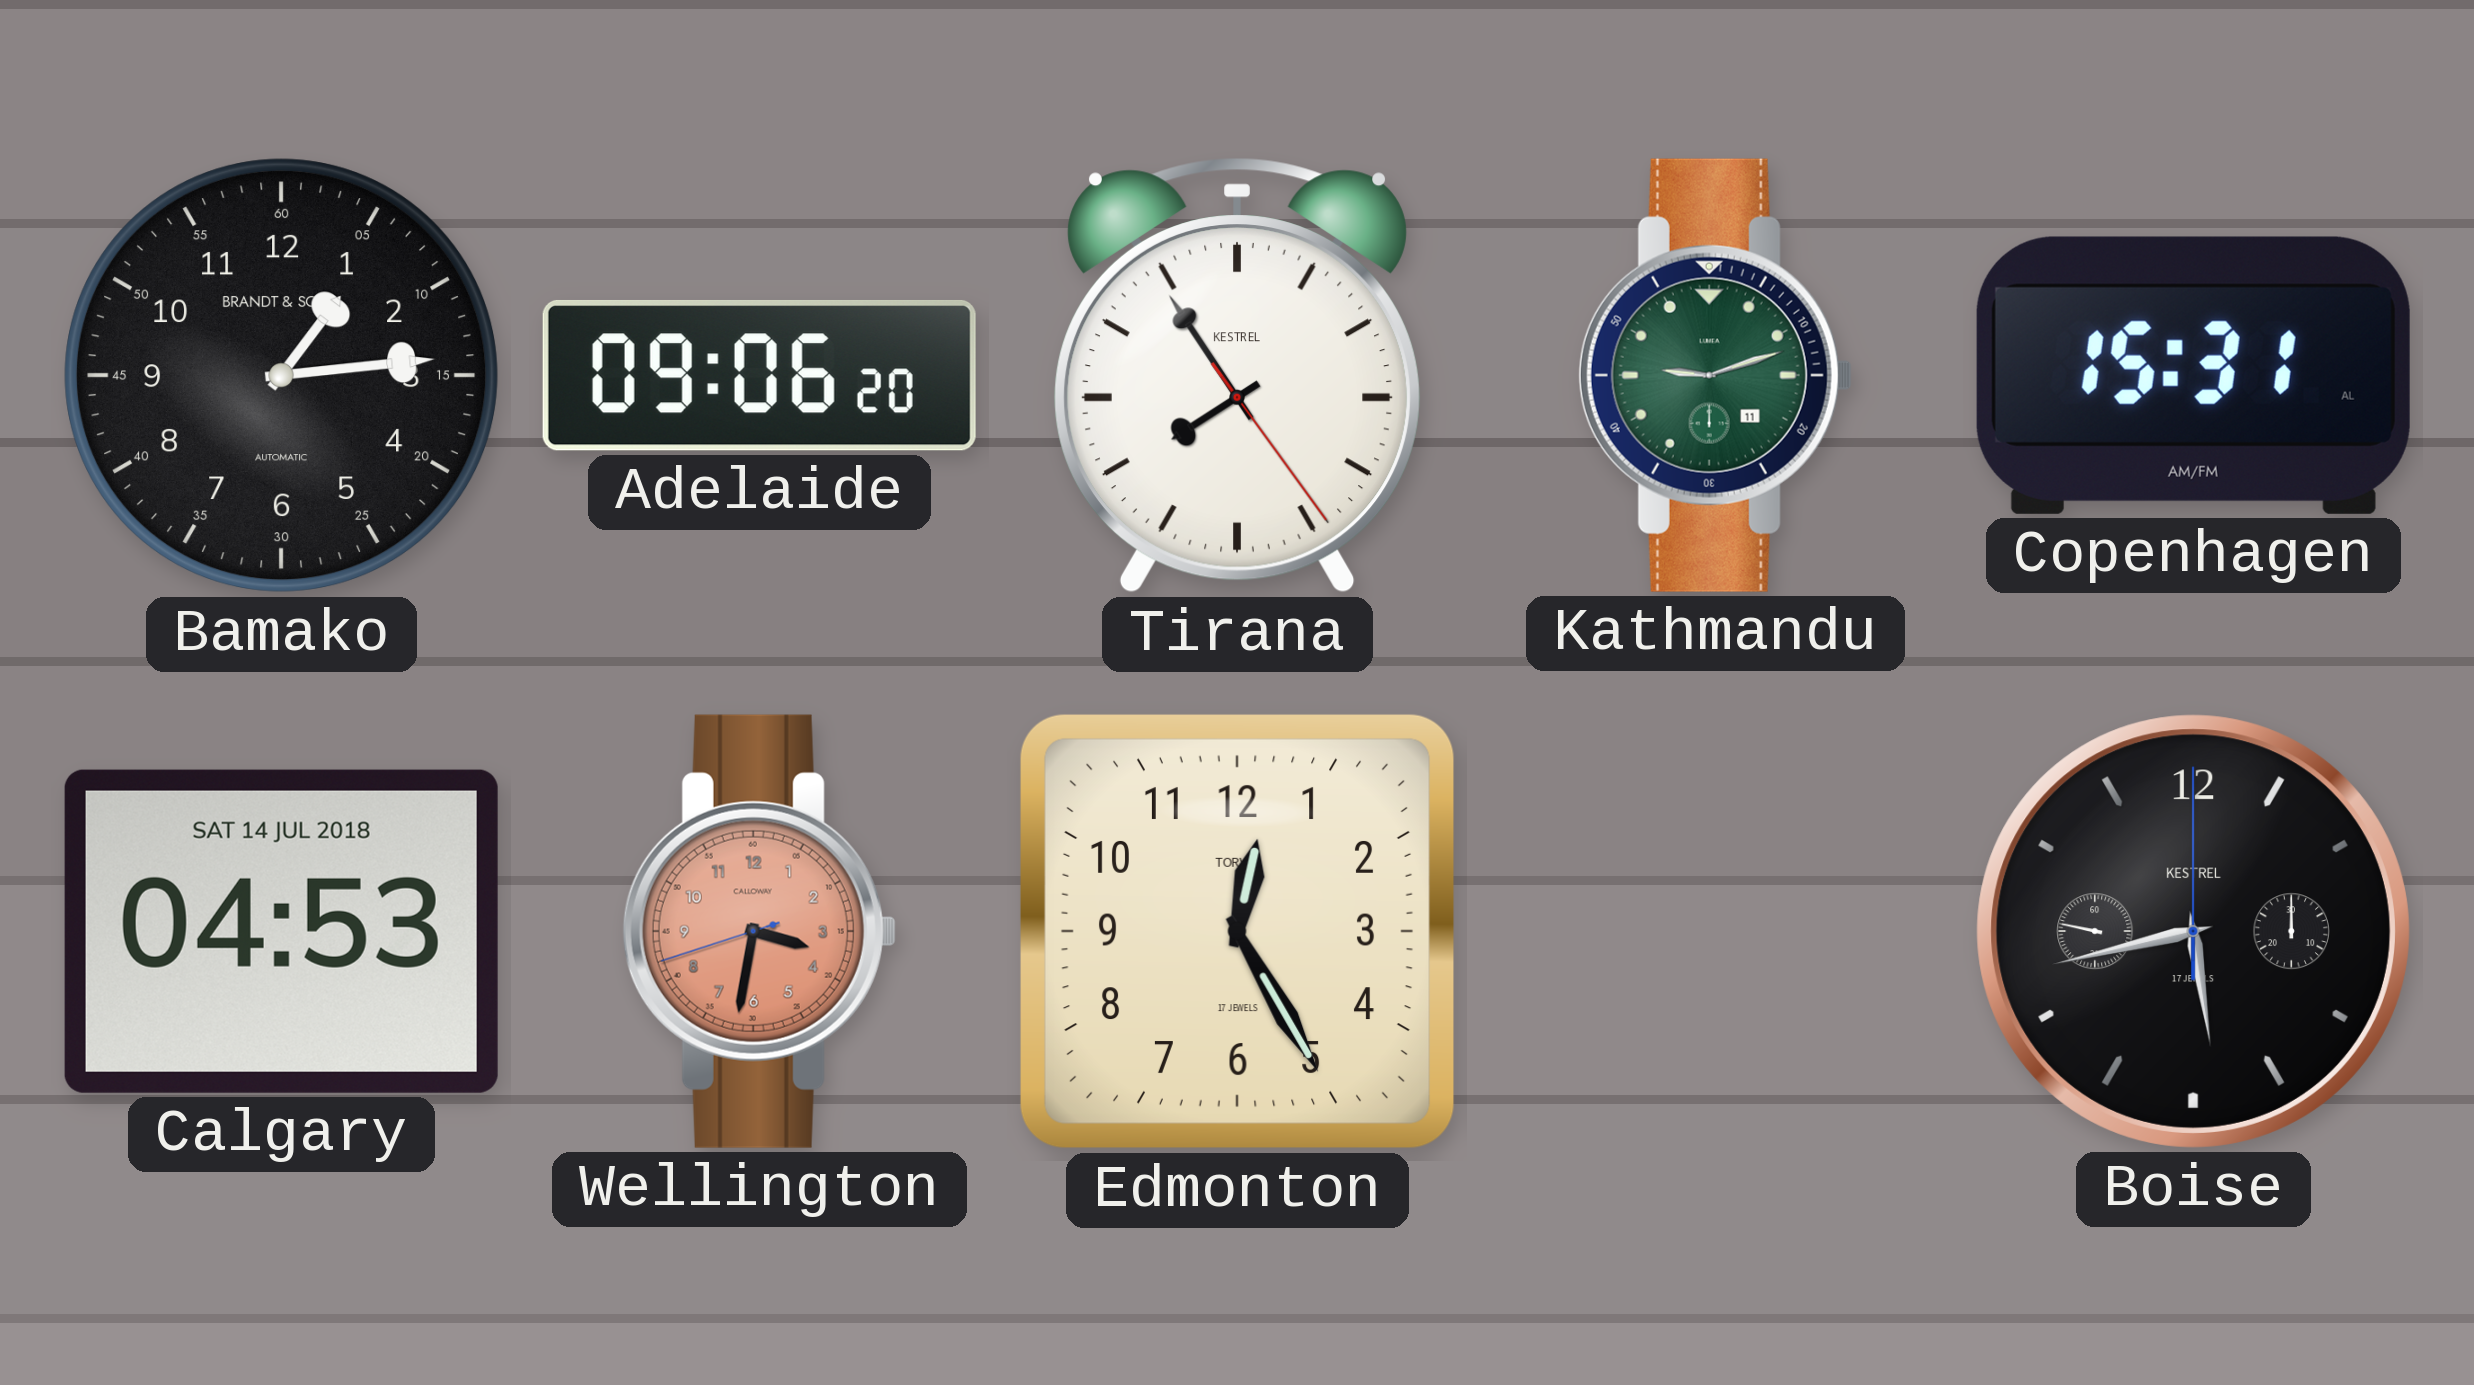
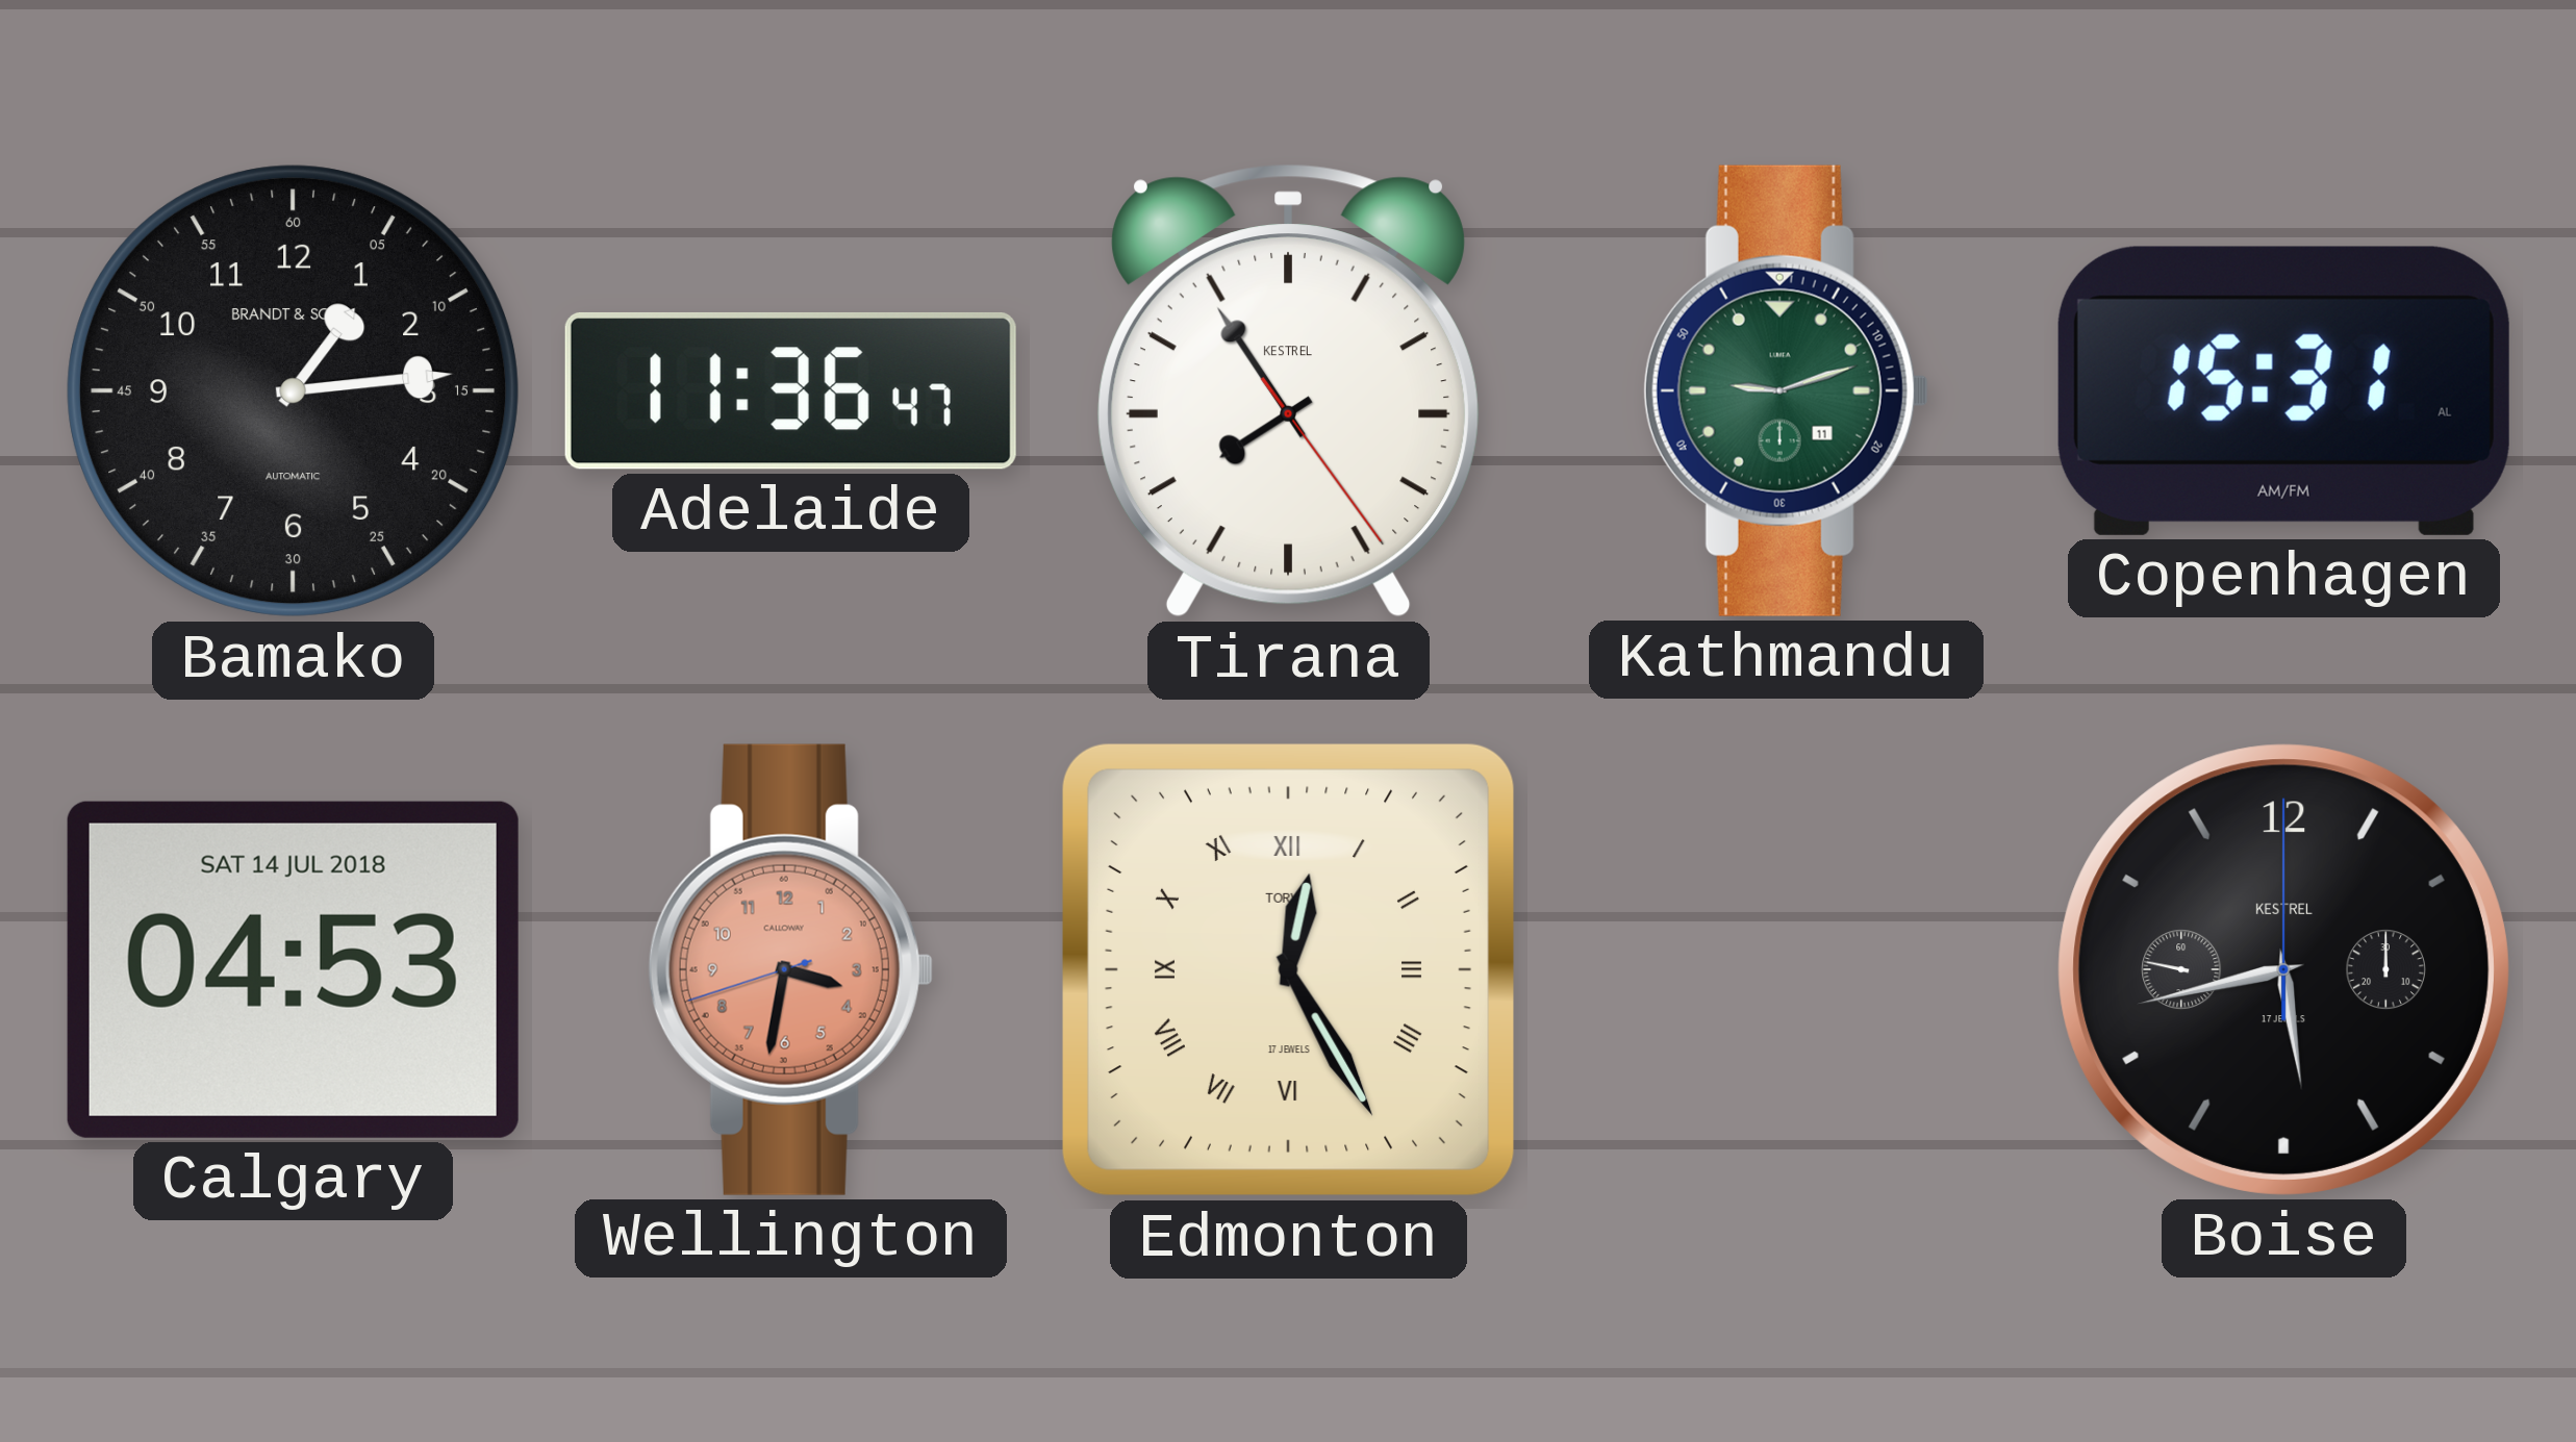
Adelaide: 09:06 -> 11:36 (790, 390)
Edmonton numerals: Arabic -> Roman (1288, 969)
